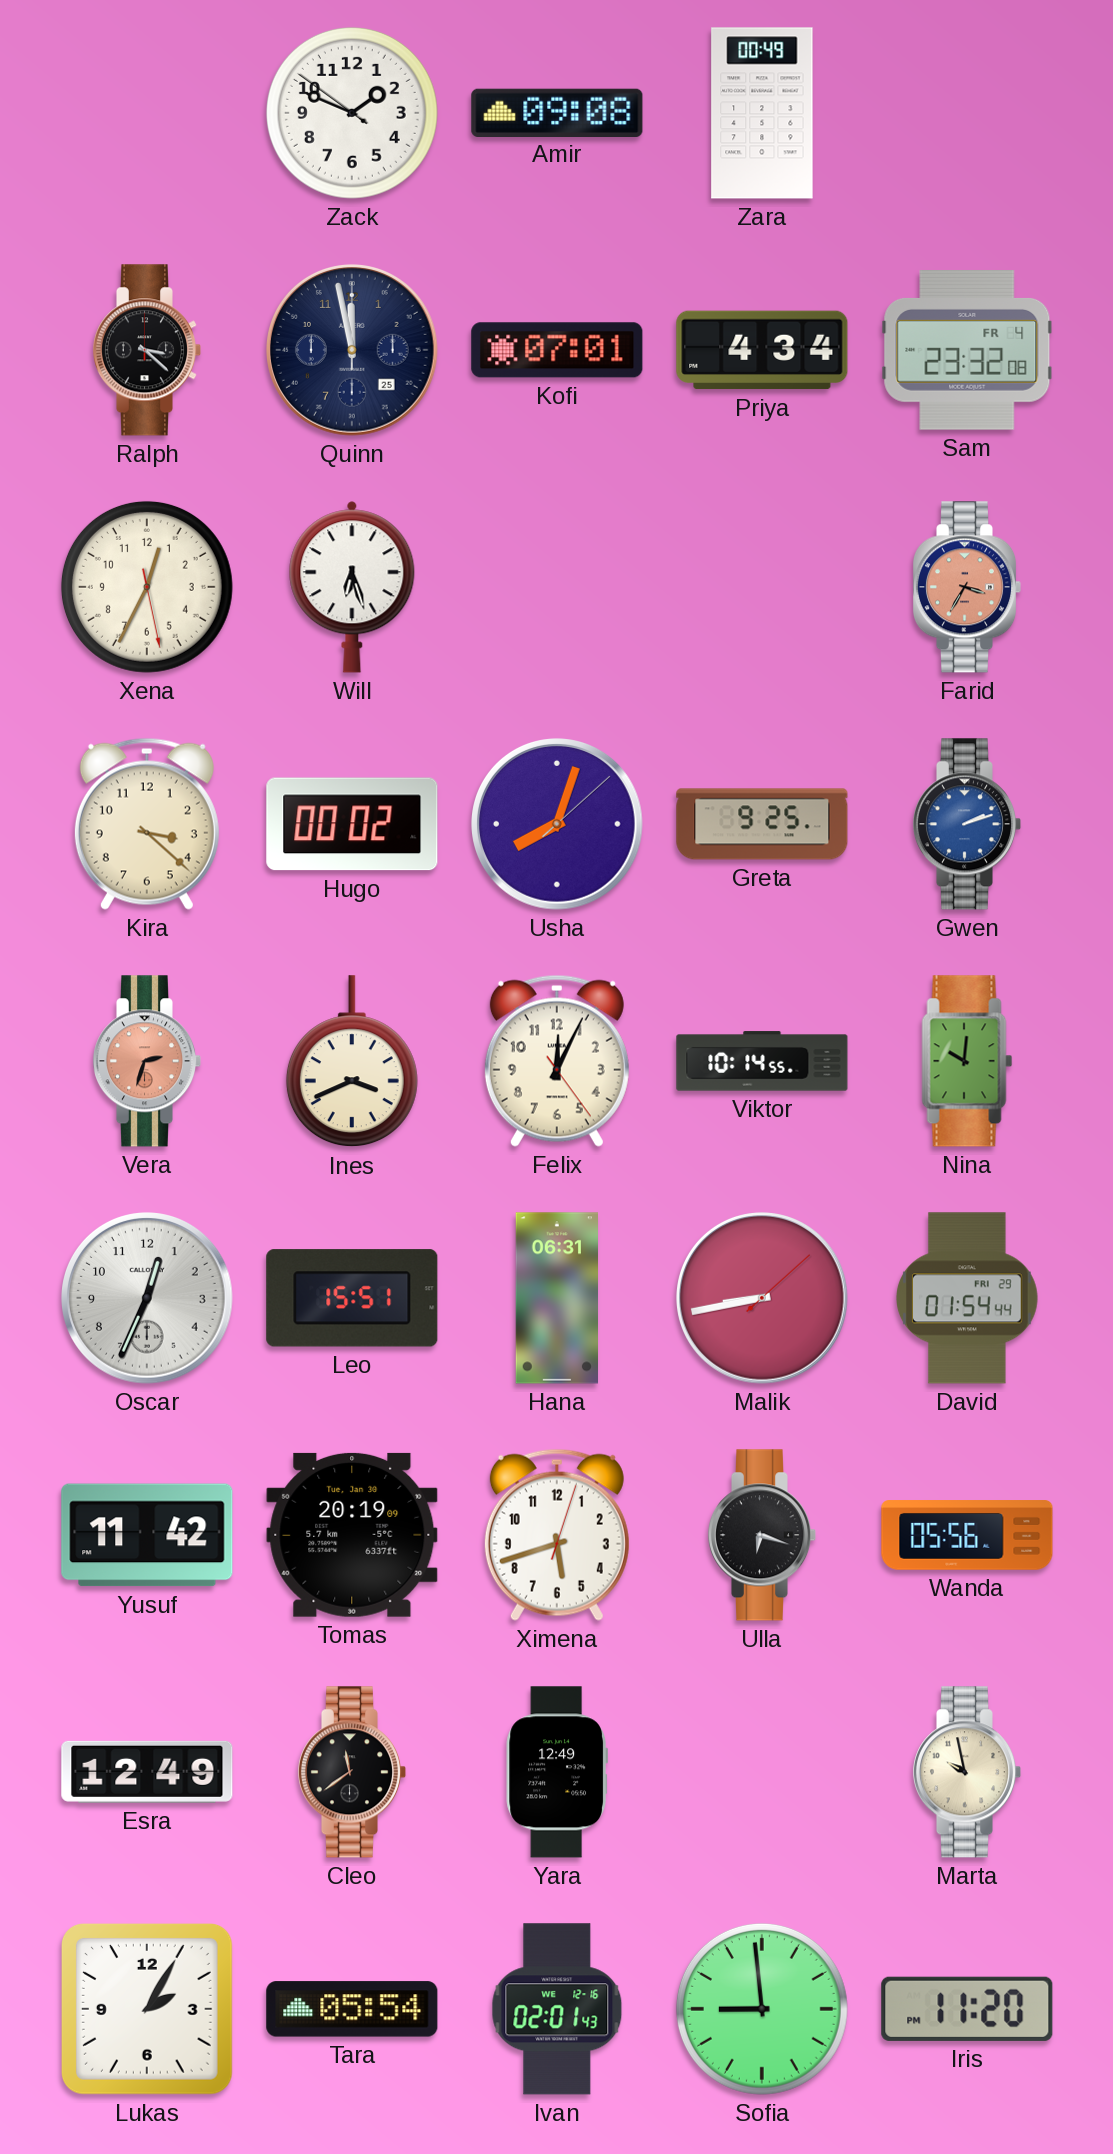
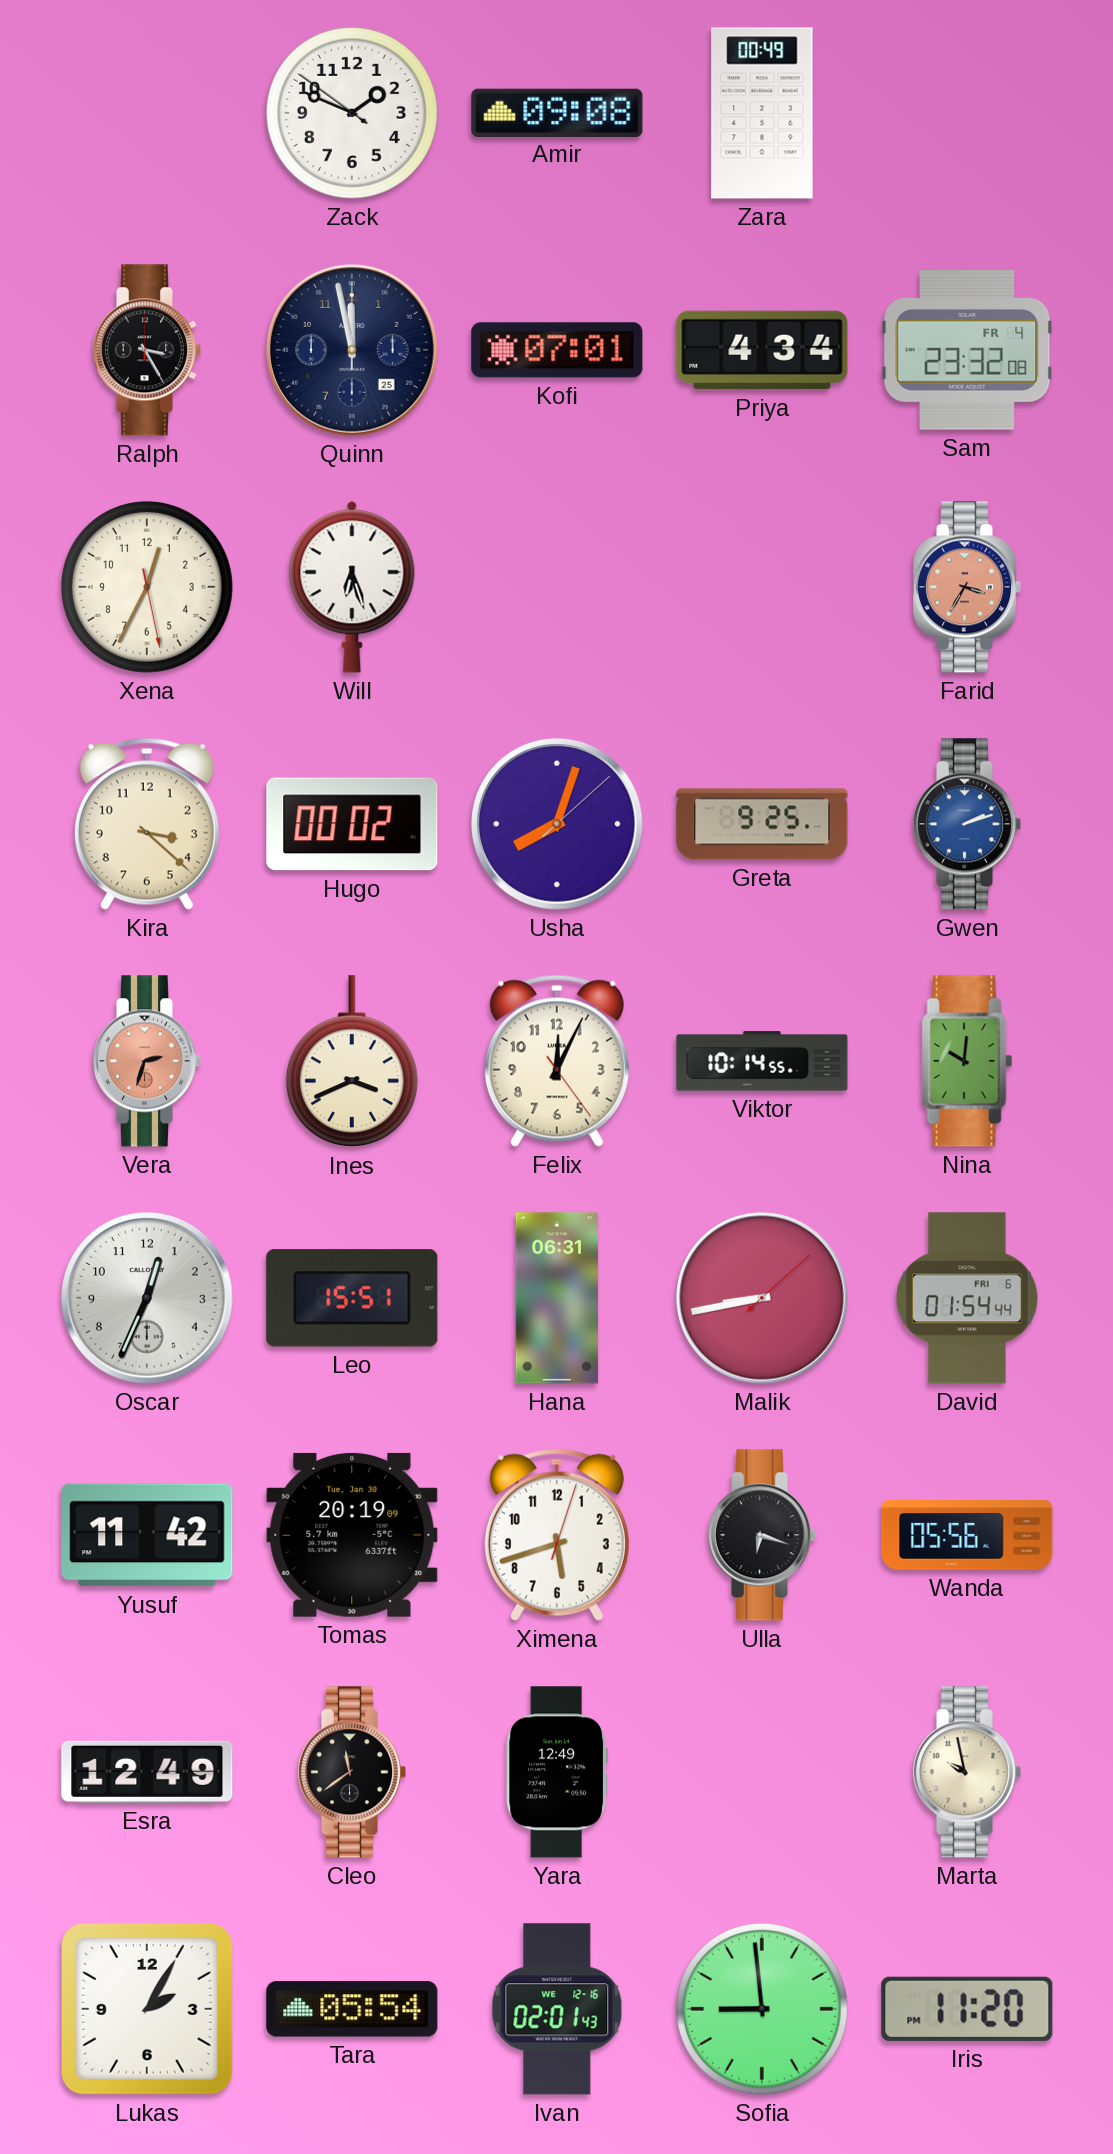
Ralph: 3:22 -> 3:25 (147, 350)
David date: FRI 29 -> FRI 6 (968, 1298)
